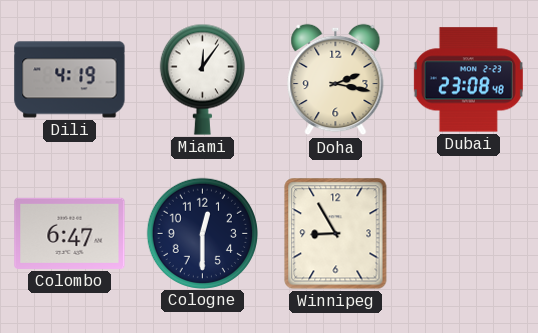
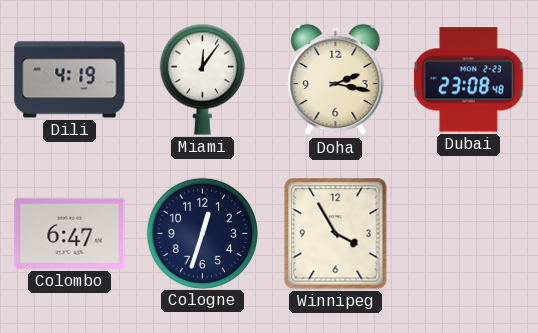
Cologne: 12:30 -> 12:33 (202, 233)
Winnipeg: 8:55 -> 3:55 (336, 234)
